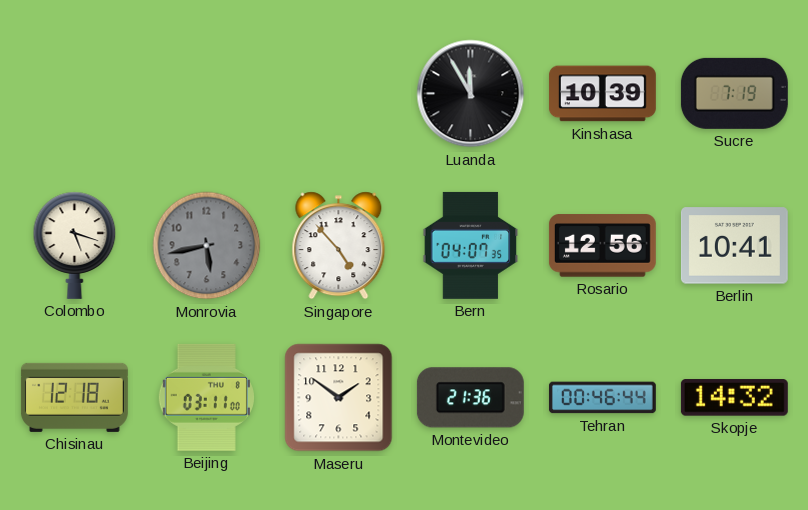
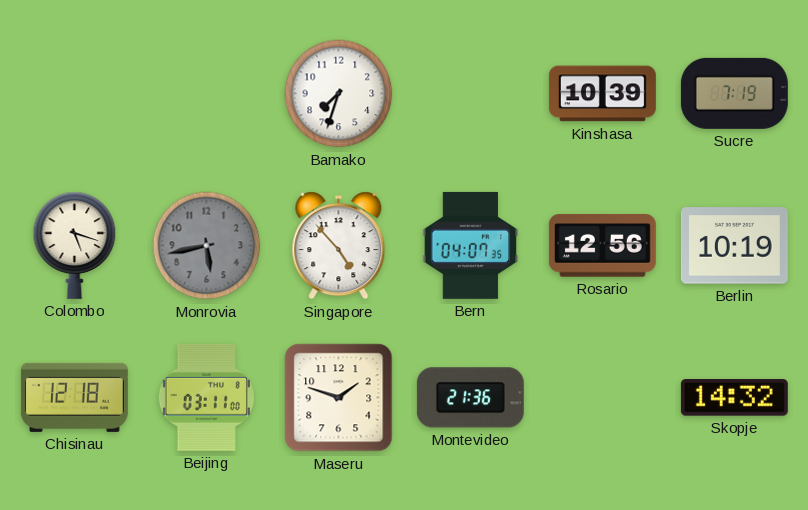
Bamako: none -> 7:33 (339, 94)
Luanda: 11:55 -> none (471, 94)
Berlin: 10:41 -> 10:19 (734, 246)
Maseru: 1:51 -> 1:48 (339, 398)
Tehran: 00:46 -> none (602, 398)
